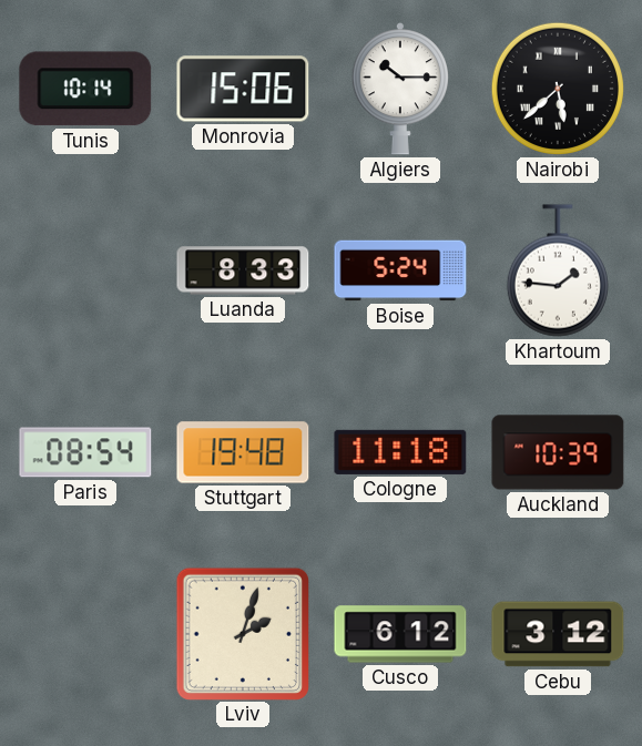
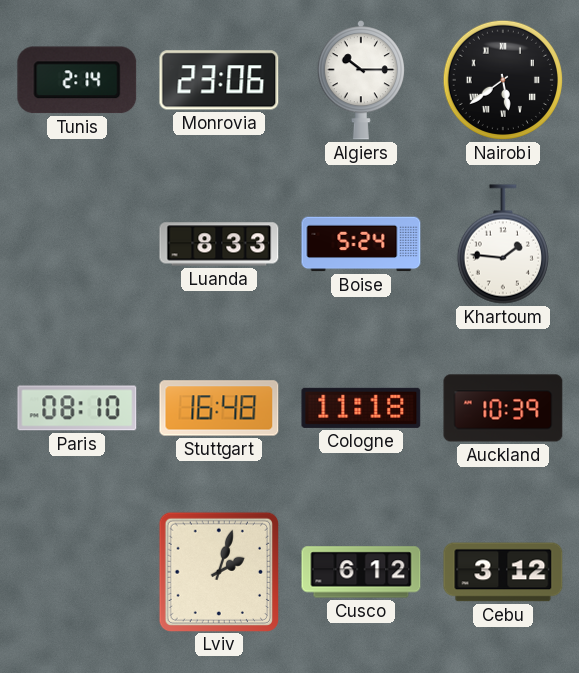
Tunis: 10:14 -> 2:14 (77, 80)
Monrovia: 15:06 -> 23:06 (219, 80)
Nairobi: 5:38 -> 5:39 (503, 80)
Paris: 08:54 -> 08:10 (77, 408)
Stuttgart: 19:48 -> 16:48 (219, 408)
